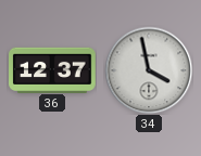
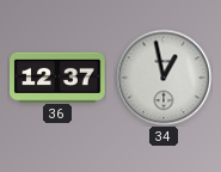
34: 3:58 -> 12:58 (164, 78)
